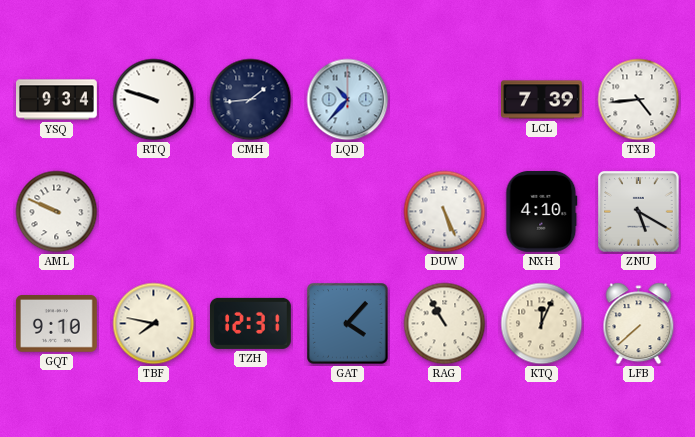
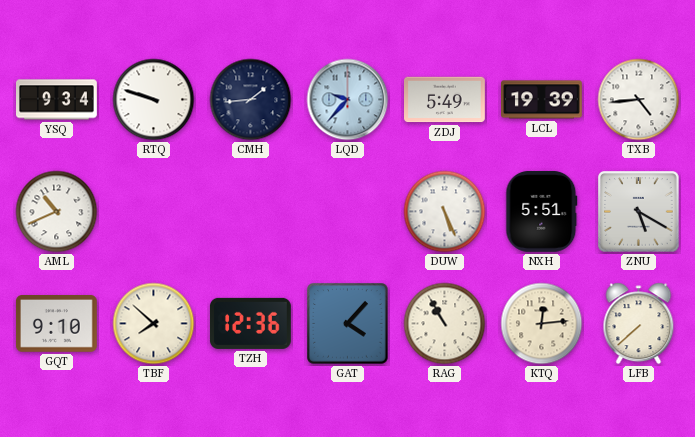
LQD: 10:37 -> 9:37 (348, 100)
ZDJ: none -> 5:49 (445, 100)
LCL: 7:39 -> 19:39 (542, 100)
AML: 9:49 -> 10:41 (57, 212)
NXH: 4:10 -> 5:51 (542, 211)
TBF: 7:47 -> 7:52 (154, 324)
TZH: 12:31 -> 12:36 (250, 323)
KTQ: 12:04 -> 12:14 (542, 324)
